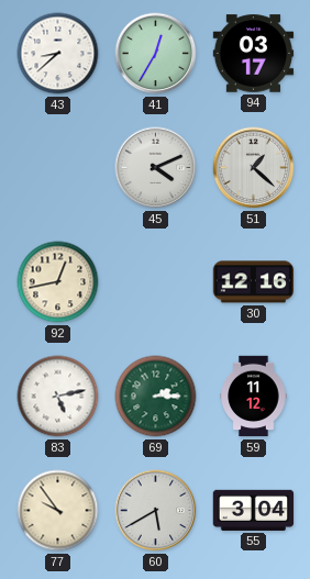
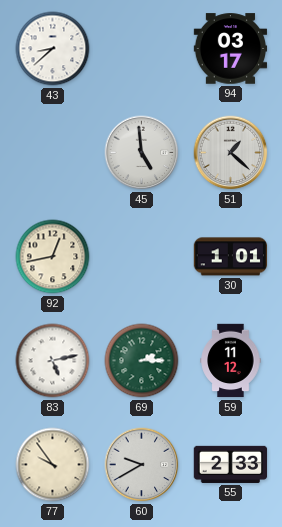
41: 12:35 -> none (156, 54)
45: 4:11 -> 4:59 (142, 153)
30: 12:16 -> 1:01 (231, 257)
60: 5:40 -> 9:40 (142, 465)
55: 3:04 -> 2:33 (231, 464)
